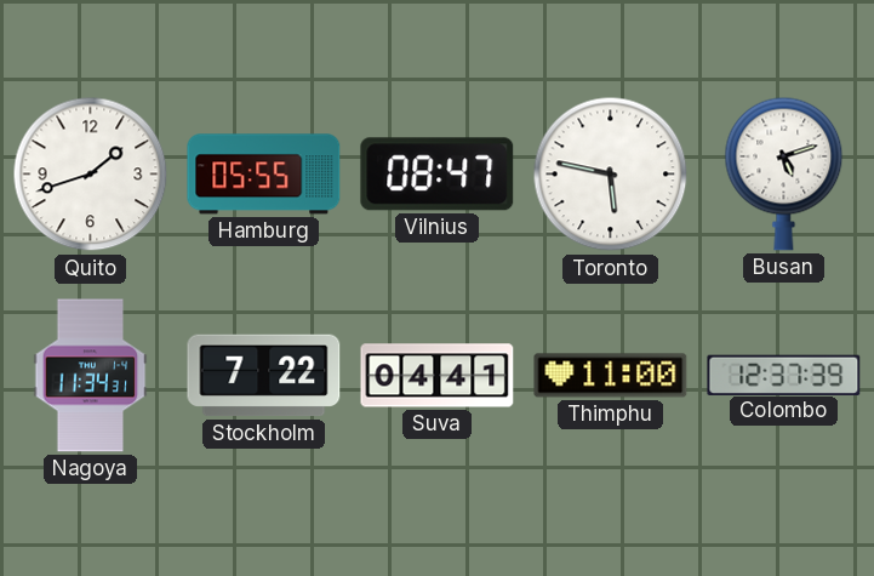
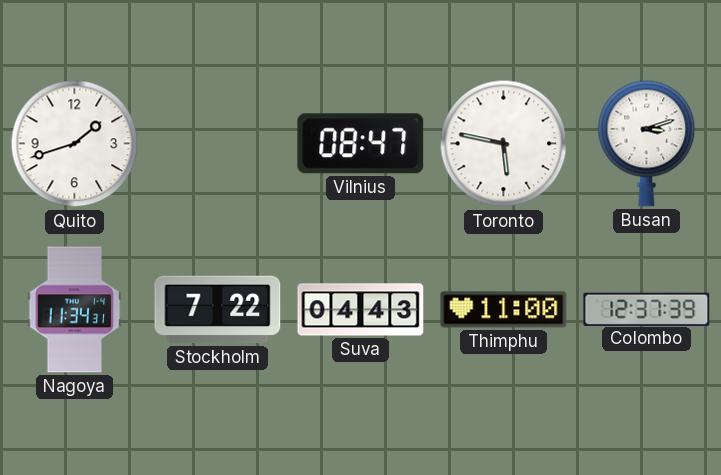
Hamburg: 05:55 -> none (264, 175)
Busan: 5:12 -> 3:12 (647, 143)
Suva: 04:41 -> 04:43 (361, 310)
